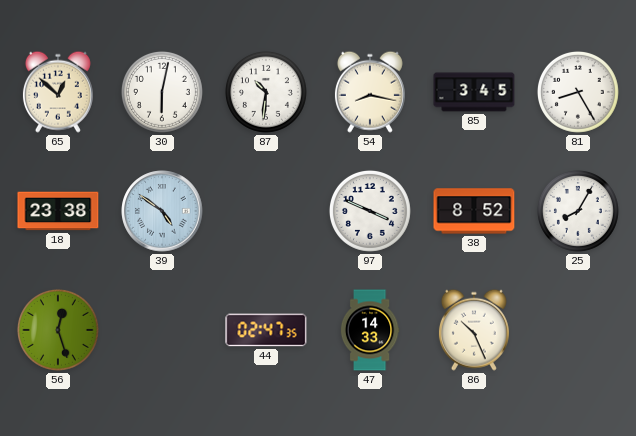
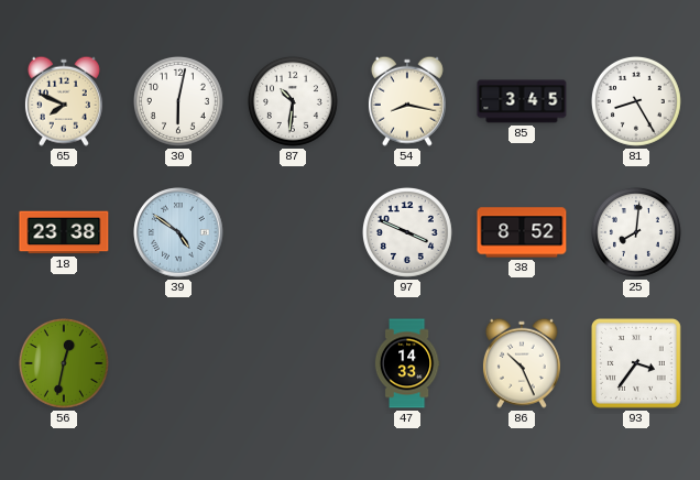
65: 12:52 -> 7:49 (64, 101)
25: 8:05 -> 8:01 (636, 232)
56: 12:27 -> 12:32 (64, 363)
44: 02:47 -> none (266, 330)
93: none -> 3:36 (636, 363)
